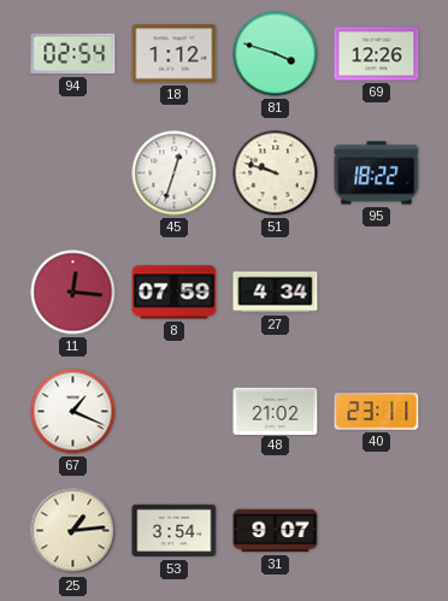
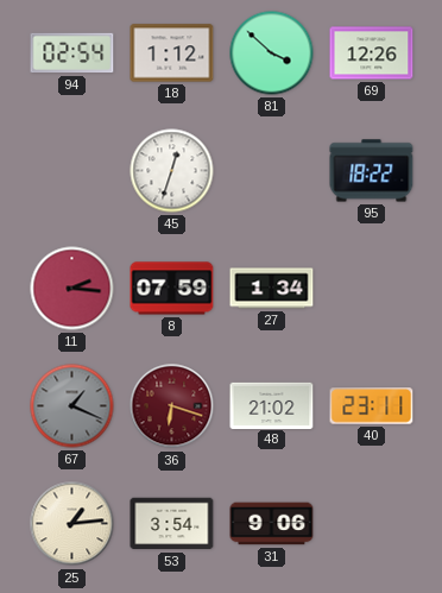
81: 3:48 -> 3:52 (272, 53)
51: 9:48 -> none (276, 173)
11: 12:16 -> 2:16 (72, 289)
27: 4:34 -> 1:34 (272, 289)
67 dial: white -> grey (72, 406)
36: none -> 6:18 (172, 406)
31: 9:07 -> 9:06 (272, 524)
